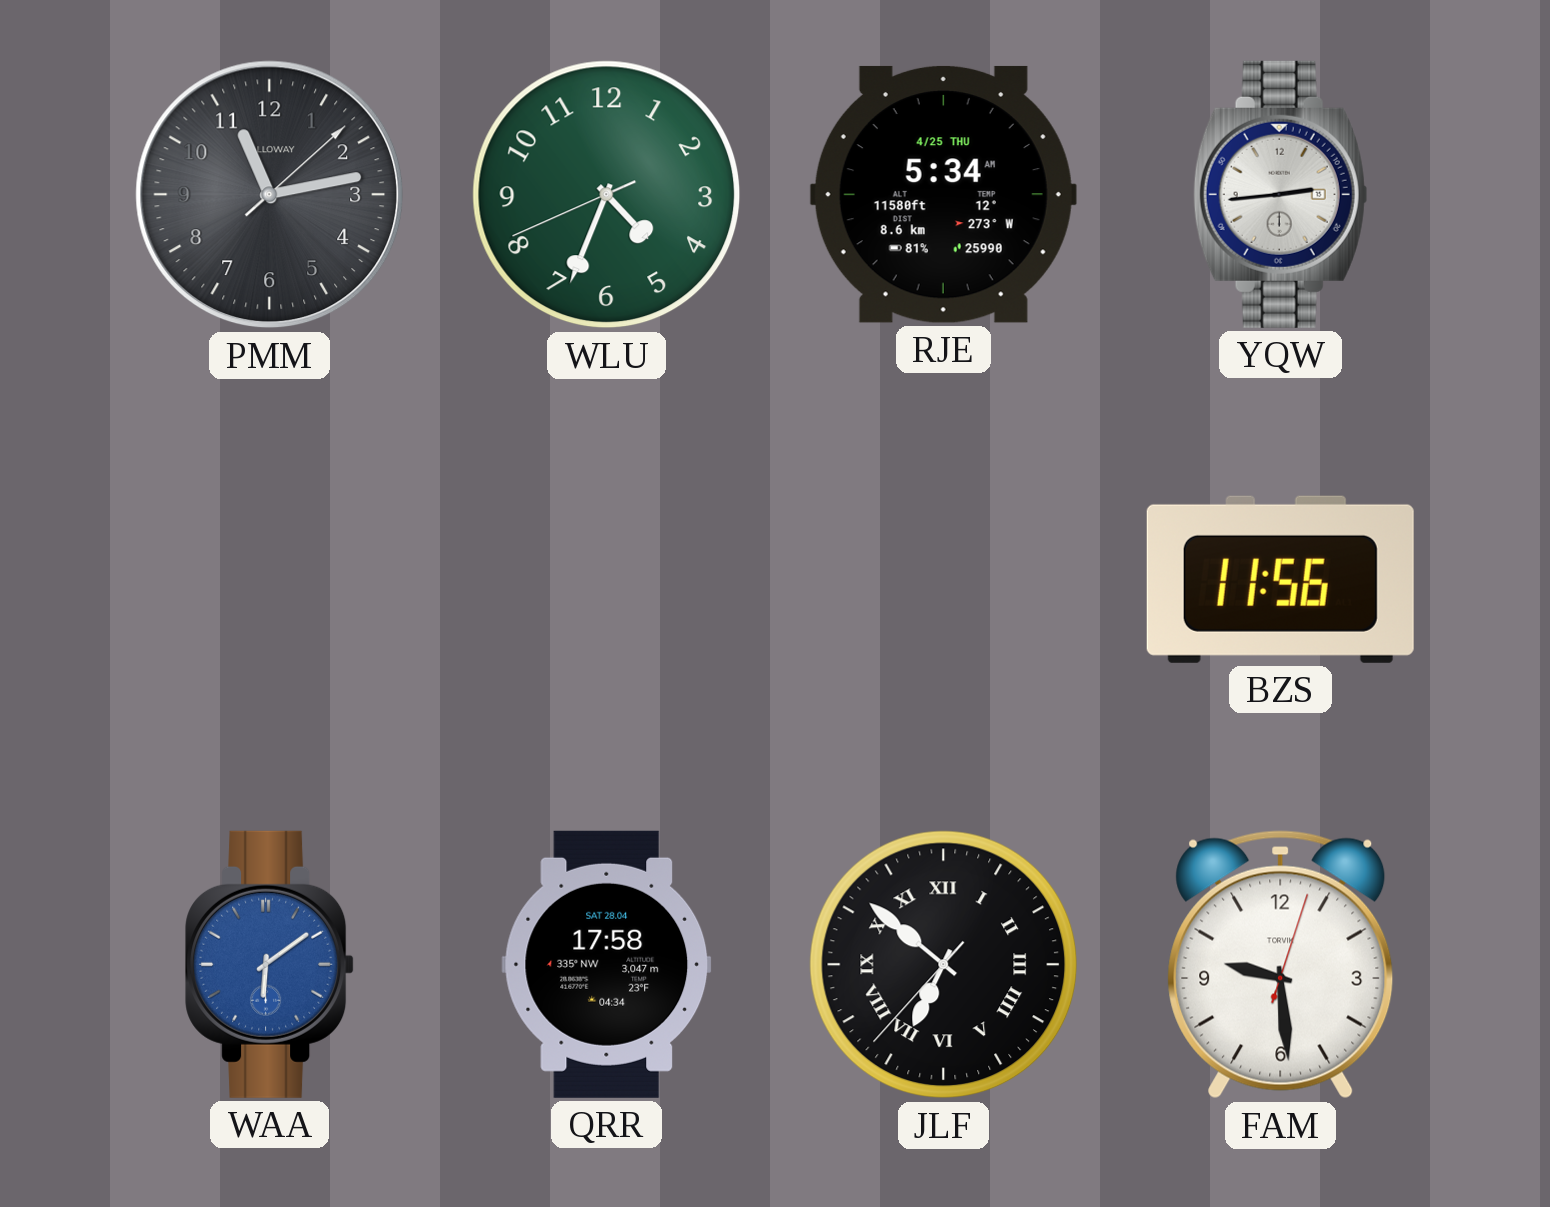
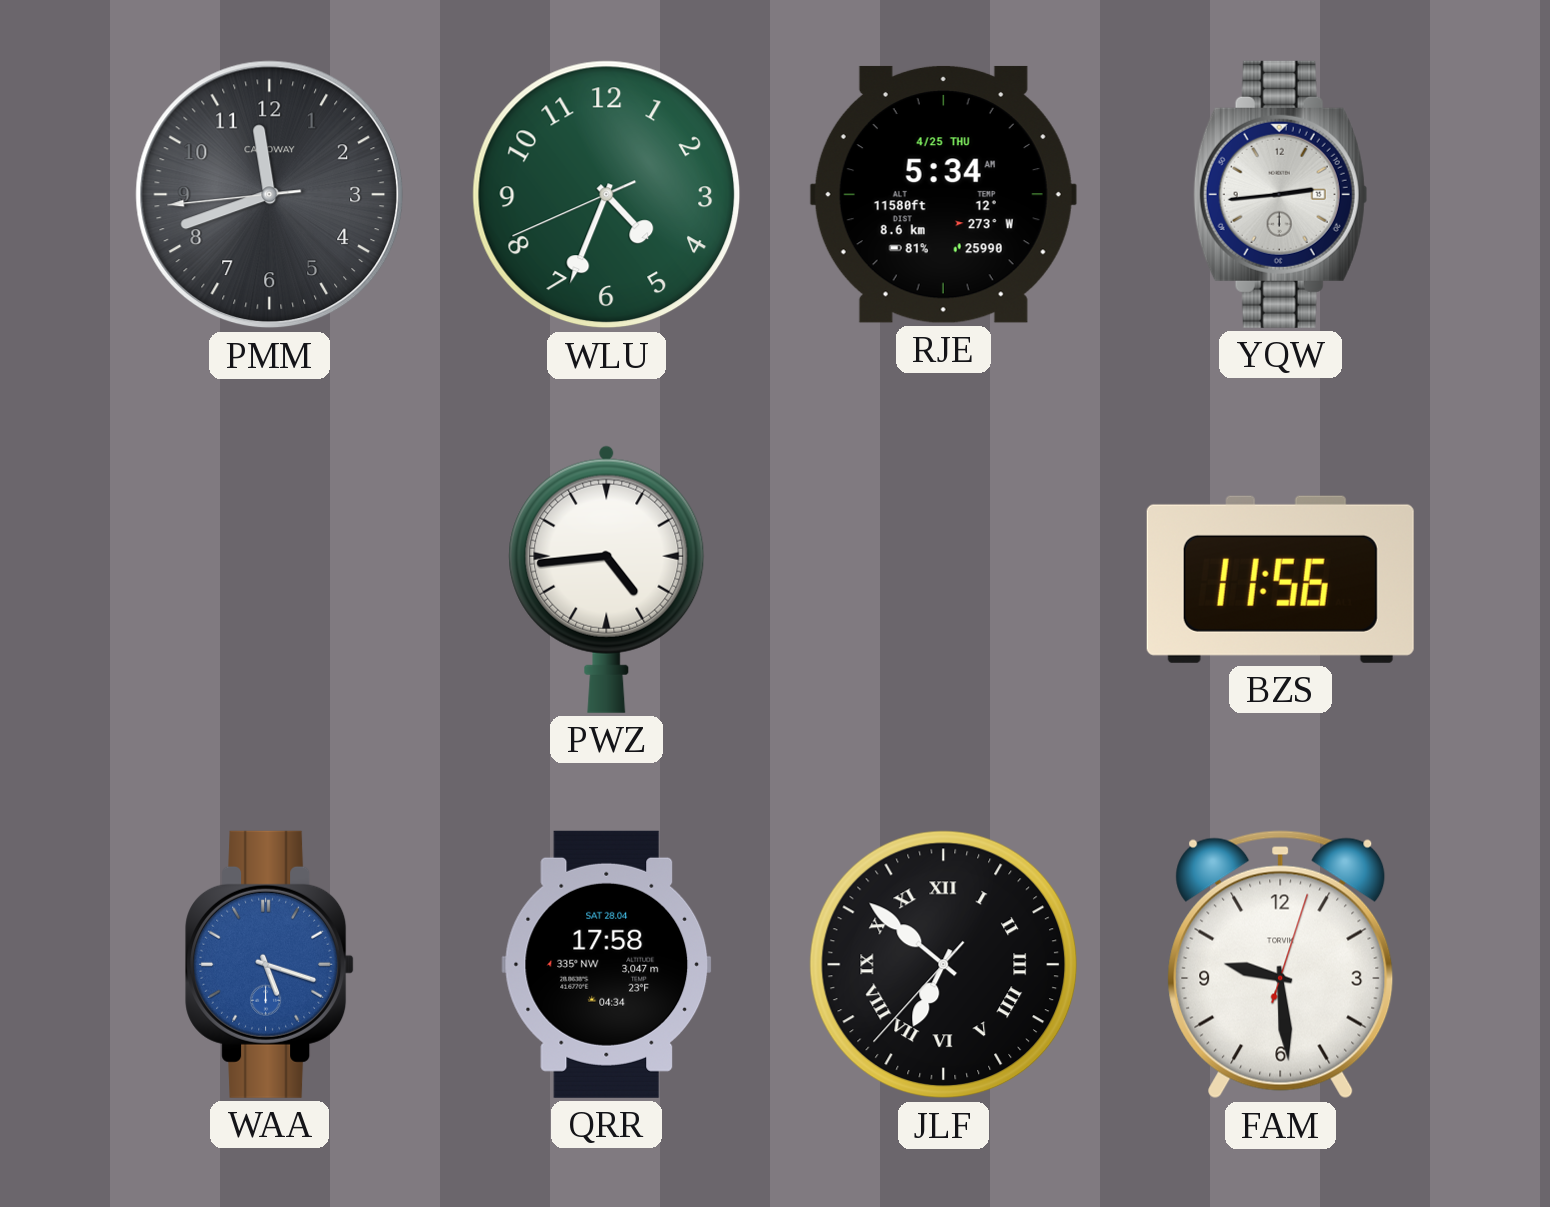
PMM: 11:13 -> 11:41 (270, 195)
PWZ: none -> 4:44 (607, 579)
WAA: 6:09 -> 5:18 (270, 964)
